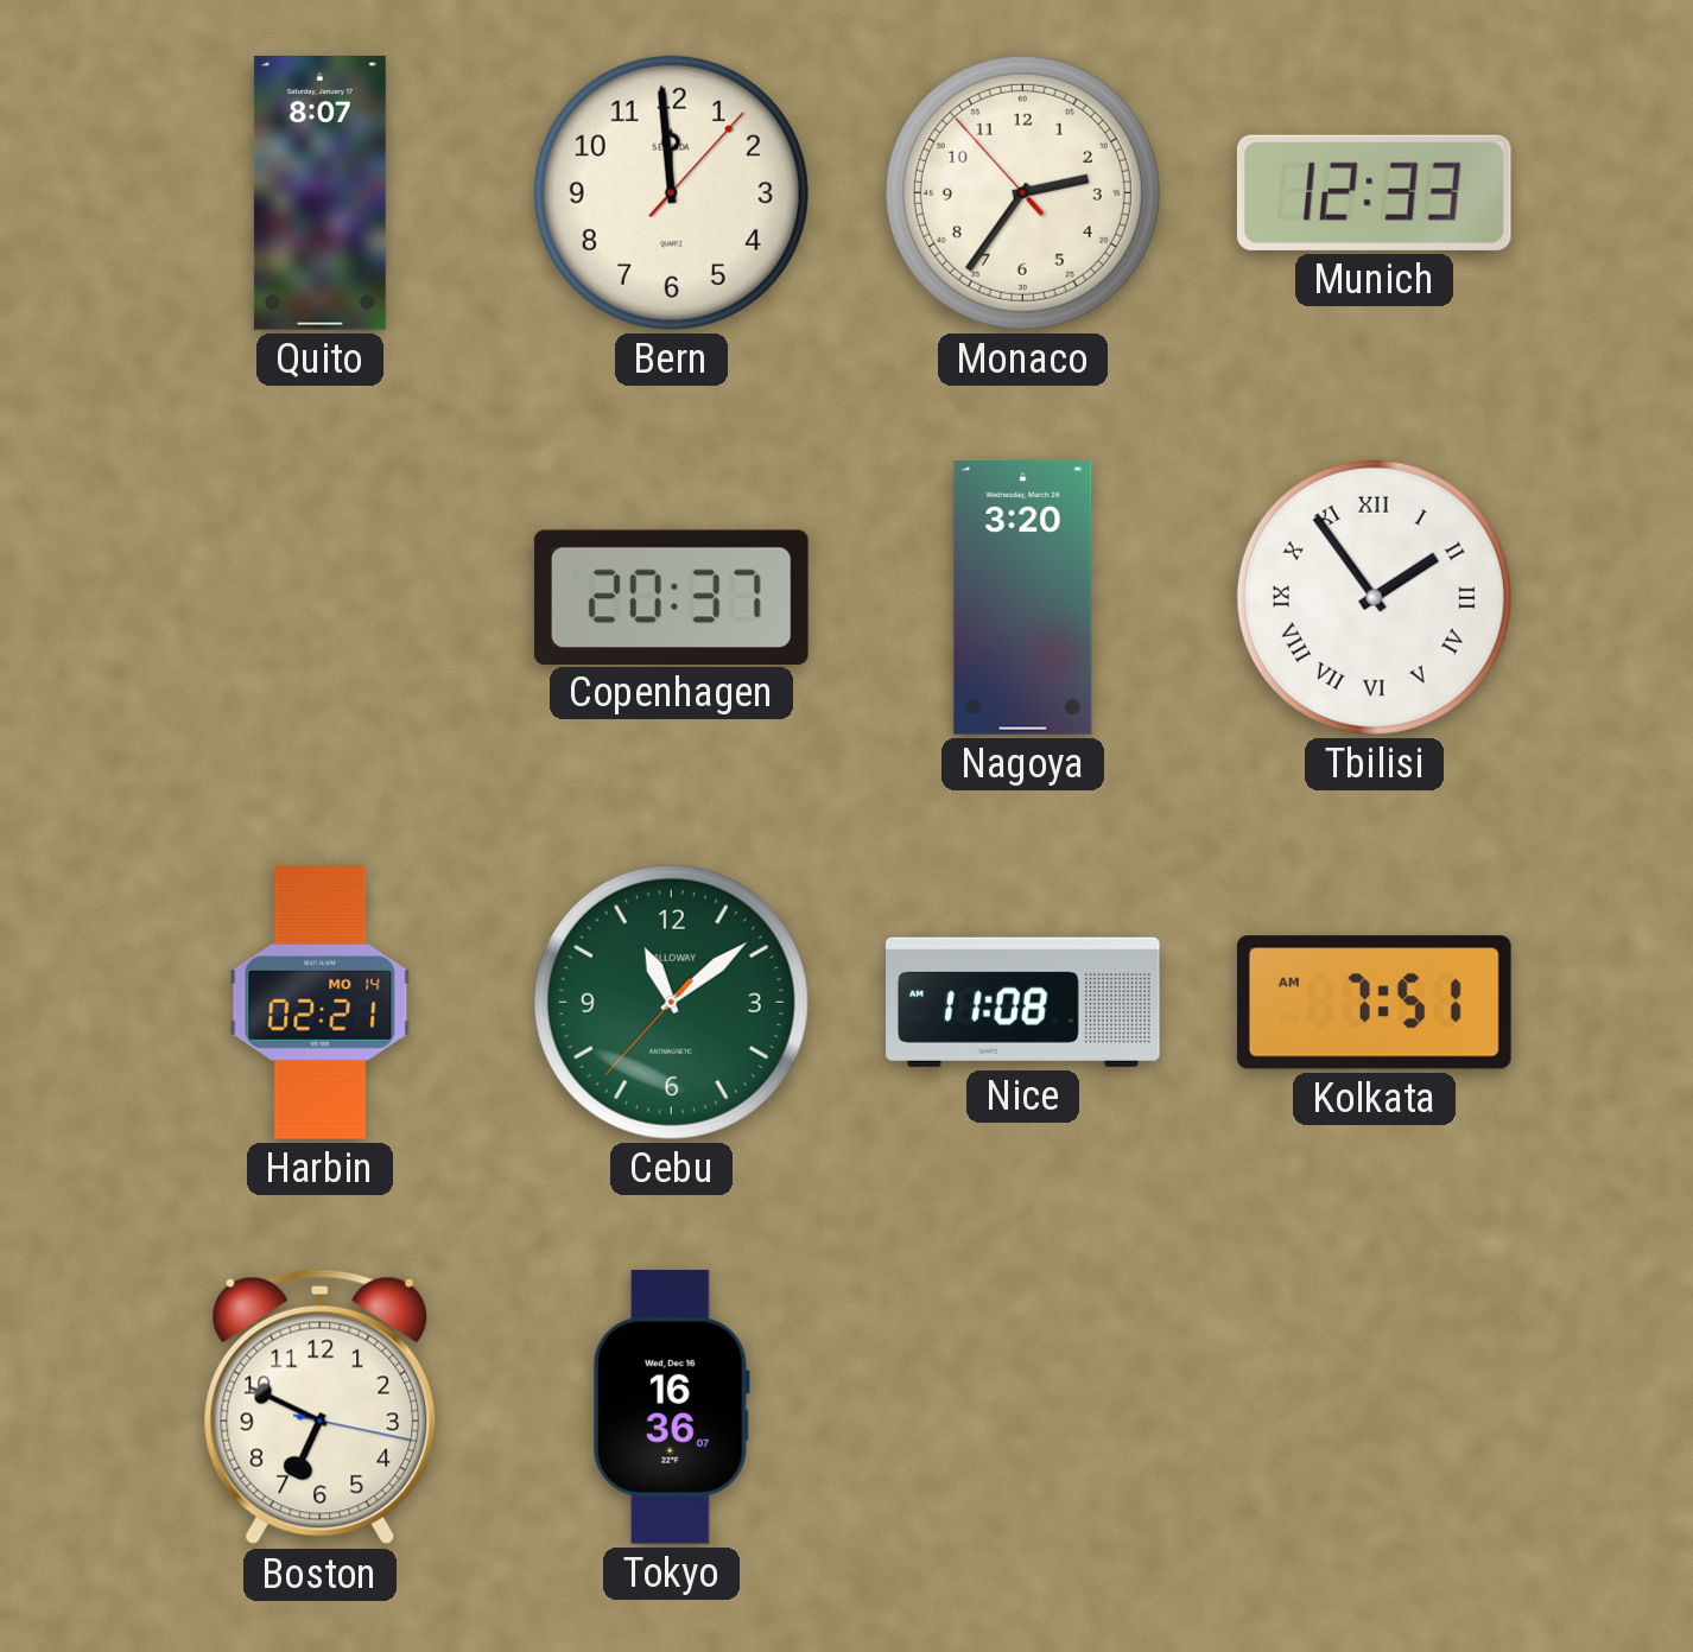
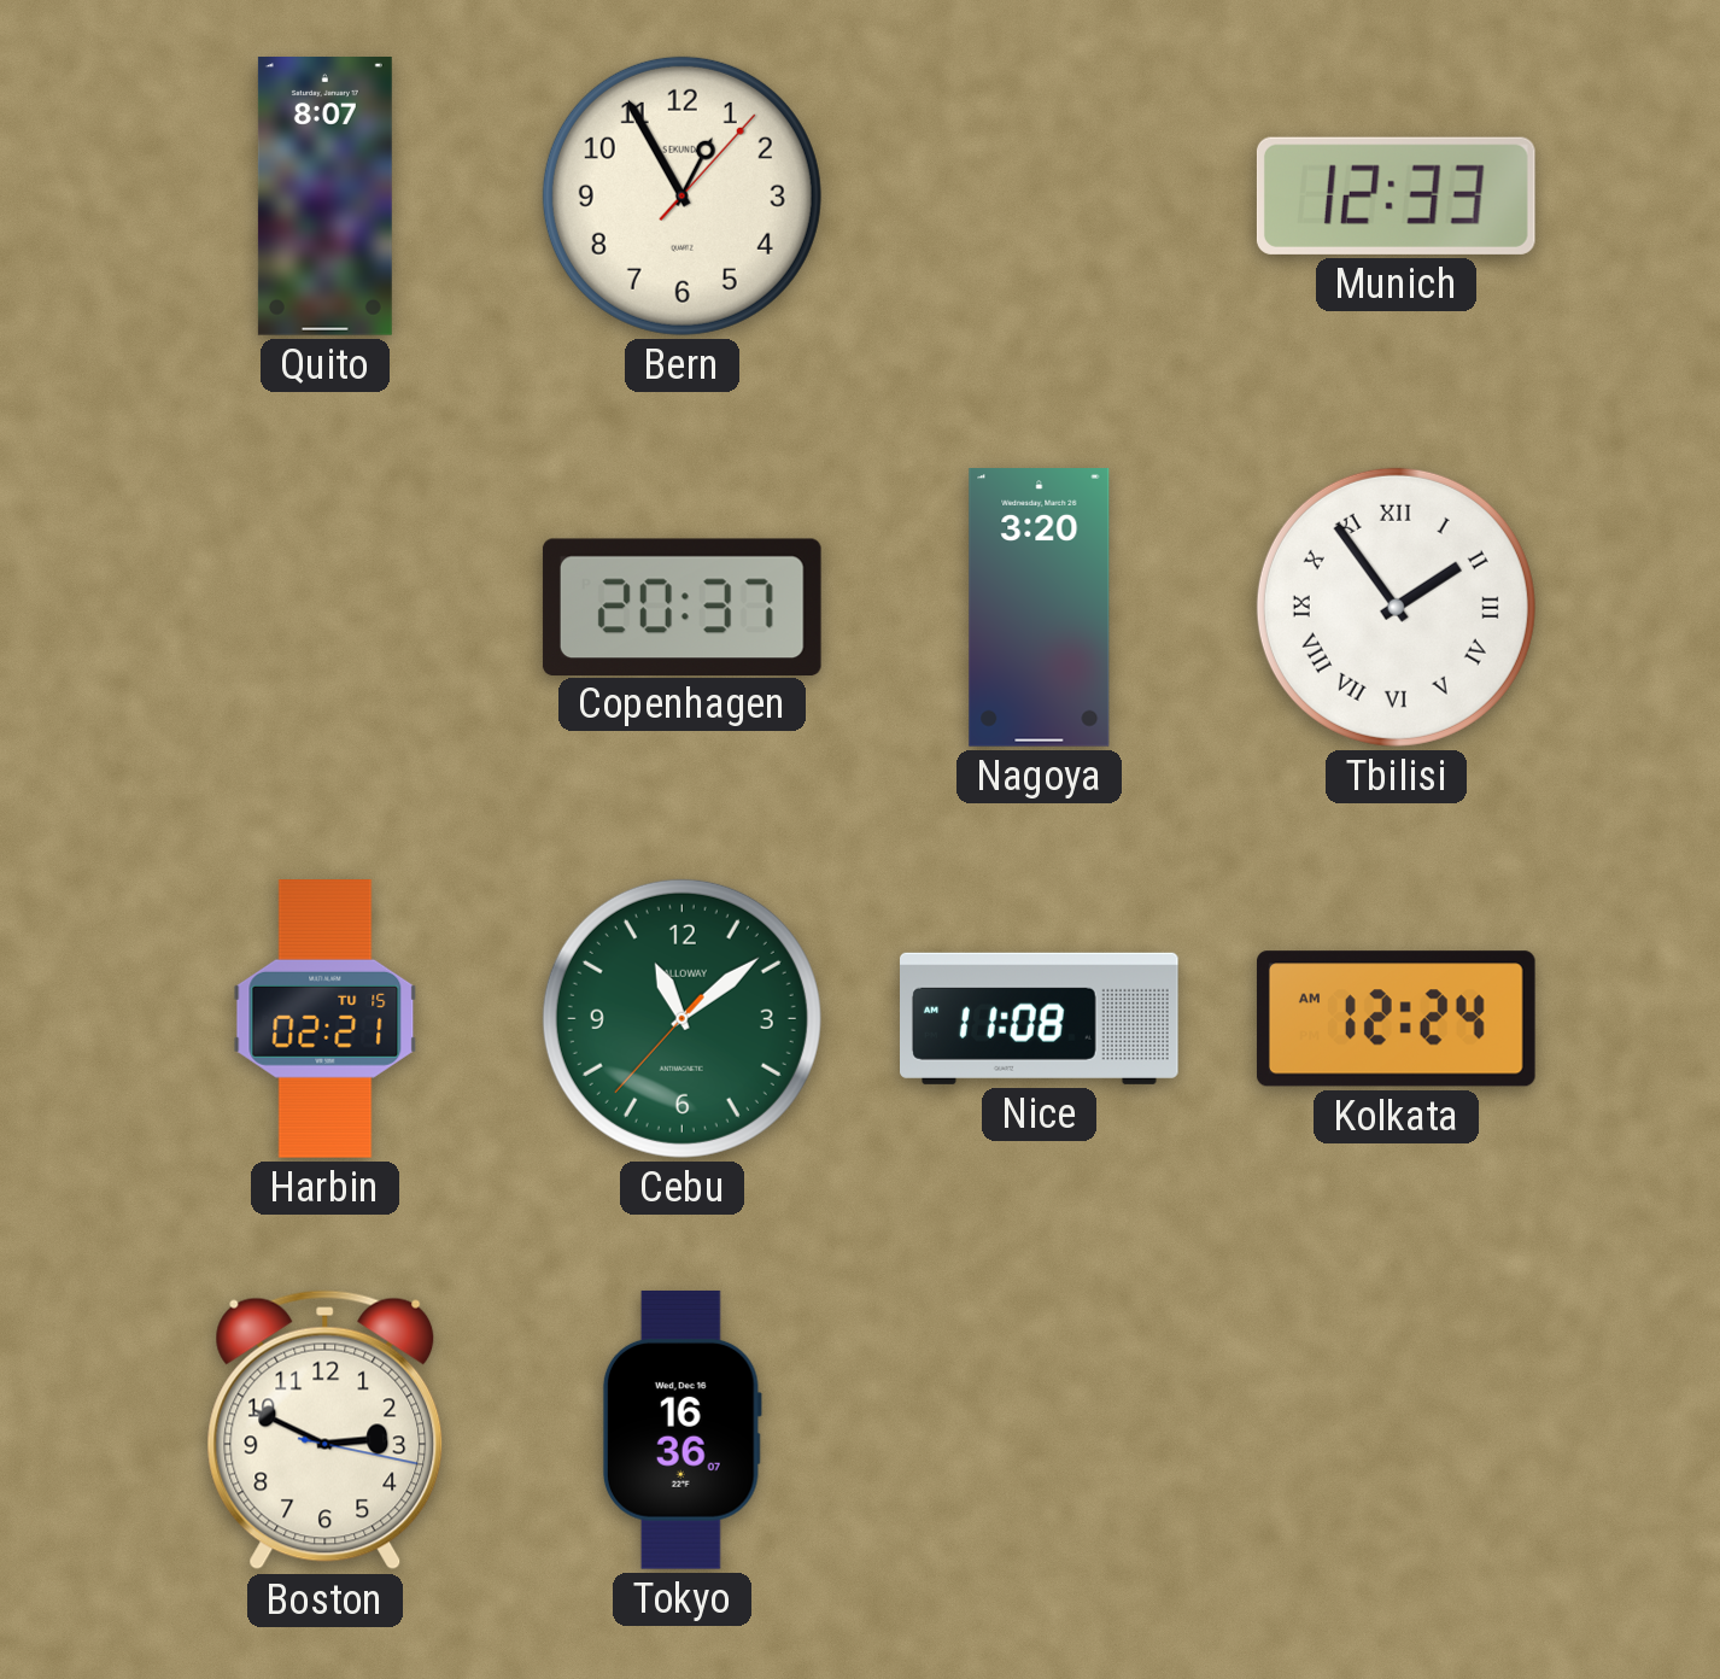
Bern: 11:59 -> 12:55 (681, 195)
Monaco: 2:35 -> none (1022, 192)
Harbin date: MO 14 -> TU 15 (326, 1019)
Kolkata: 7:51 -> 12:24 (1396, 1019)
Boston: 6:49 -> 2:49 (326, 1431)
